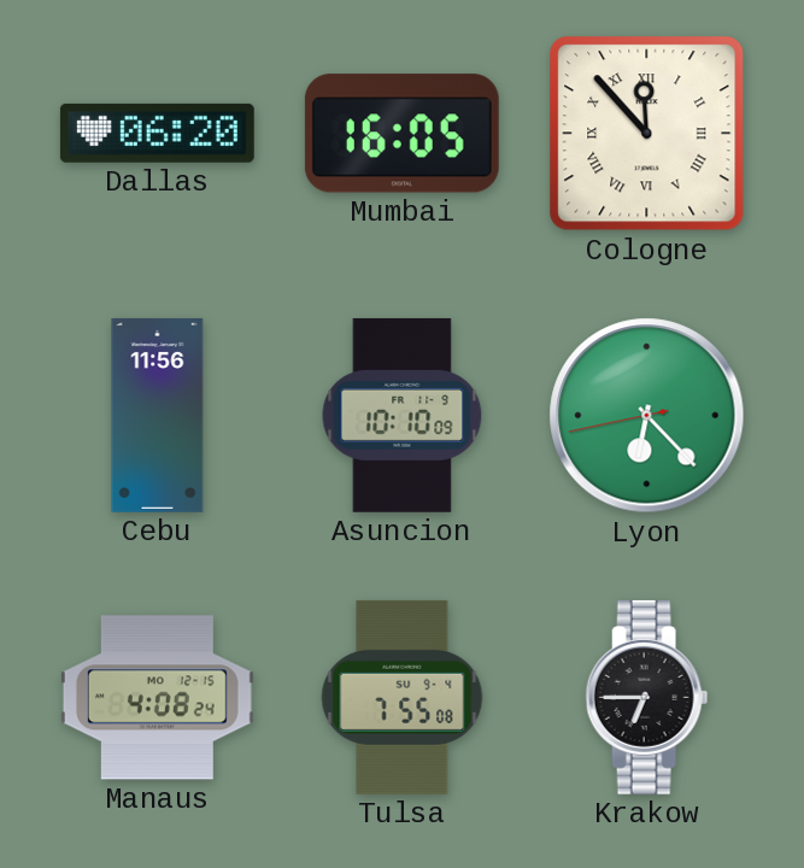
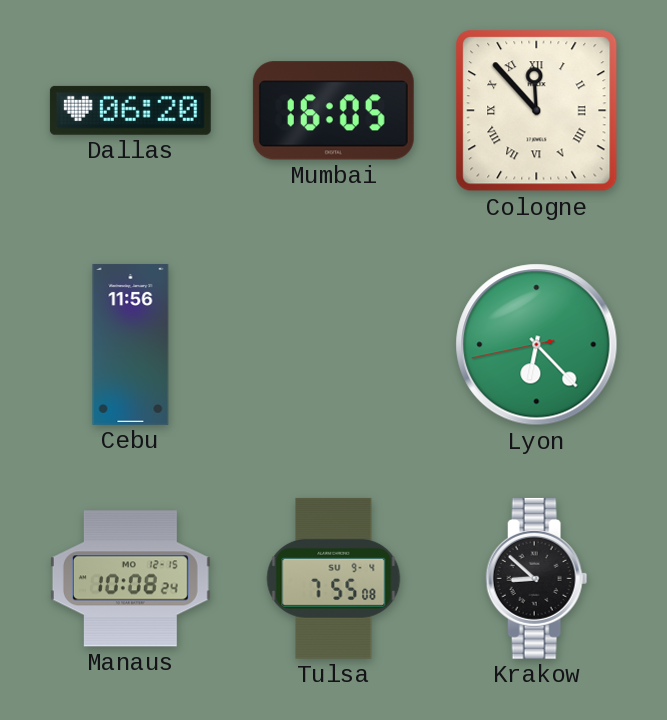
Asuncion: 10:10 -> none (403, 415)
Manaus: 4:08 -> 10:08 (130, 579)
Krakow: 6:45 -> 8:52 (537, 578)
